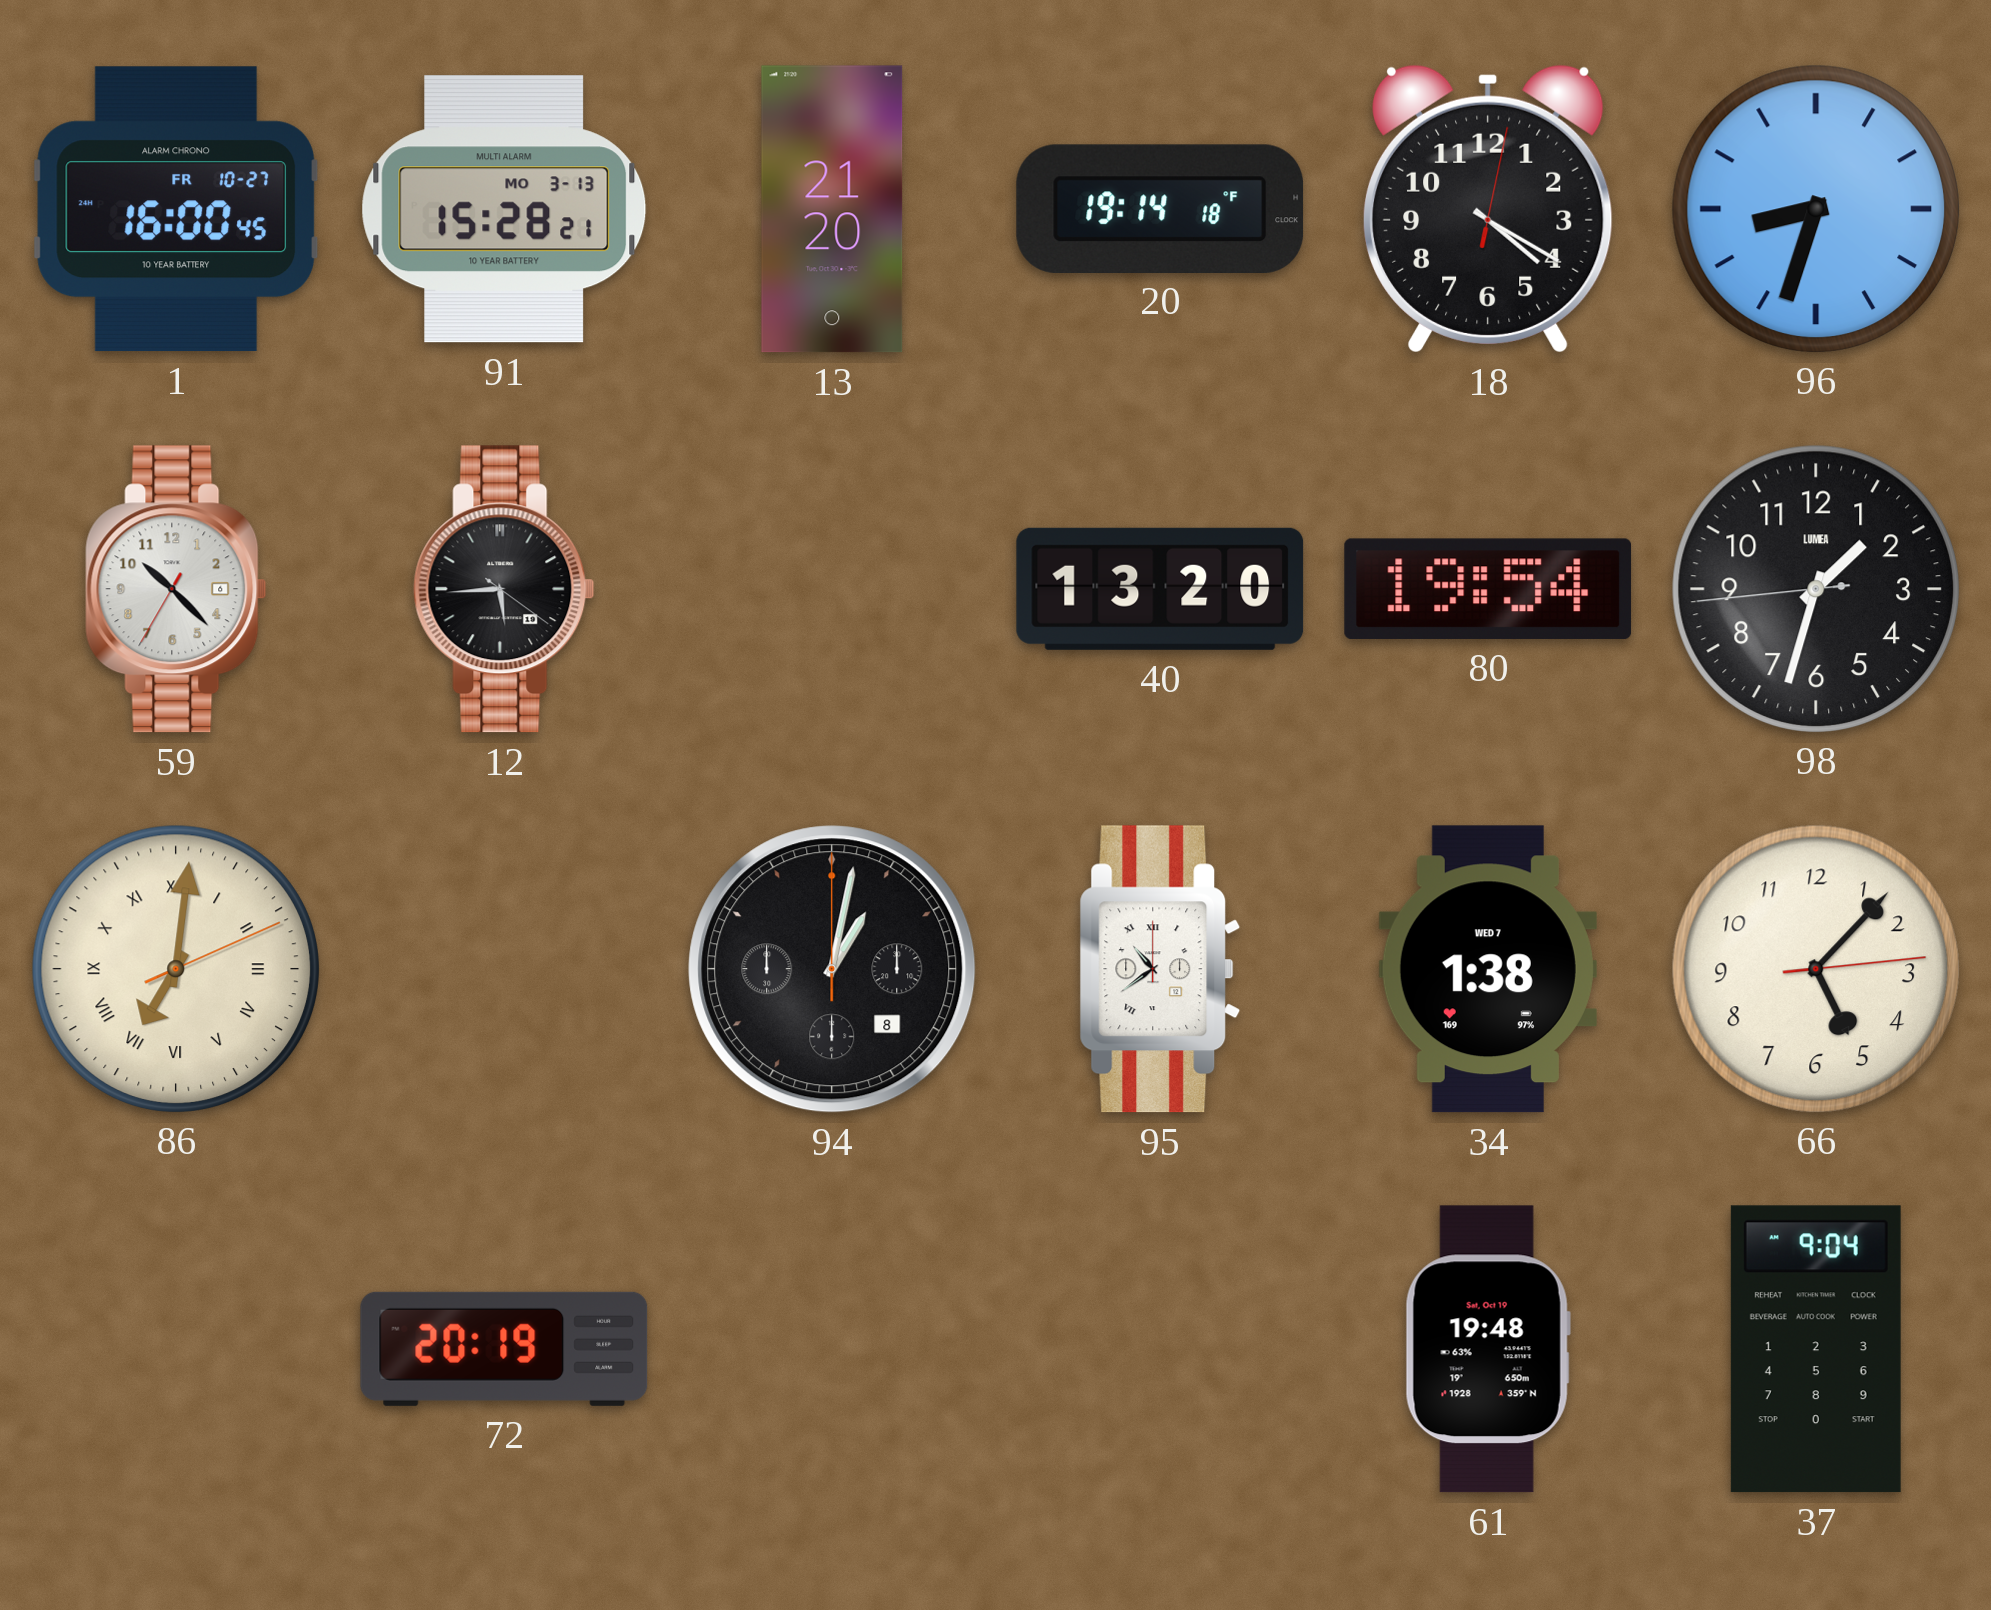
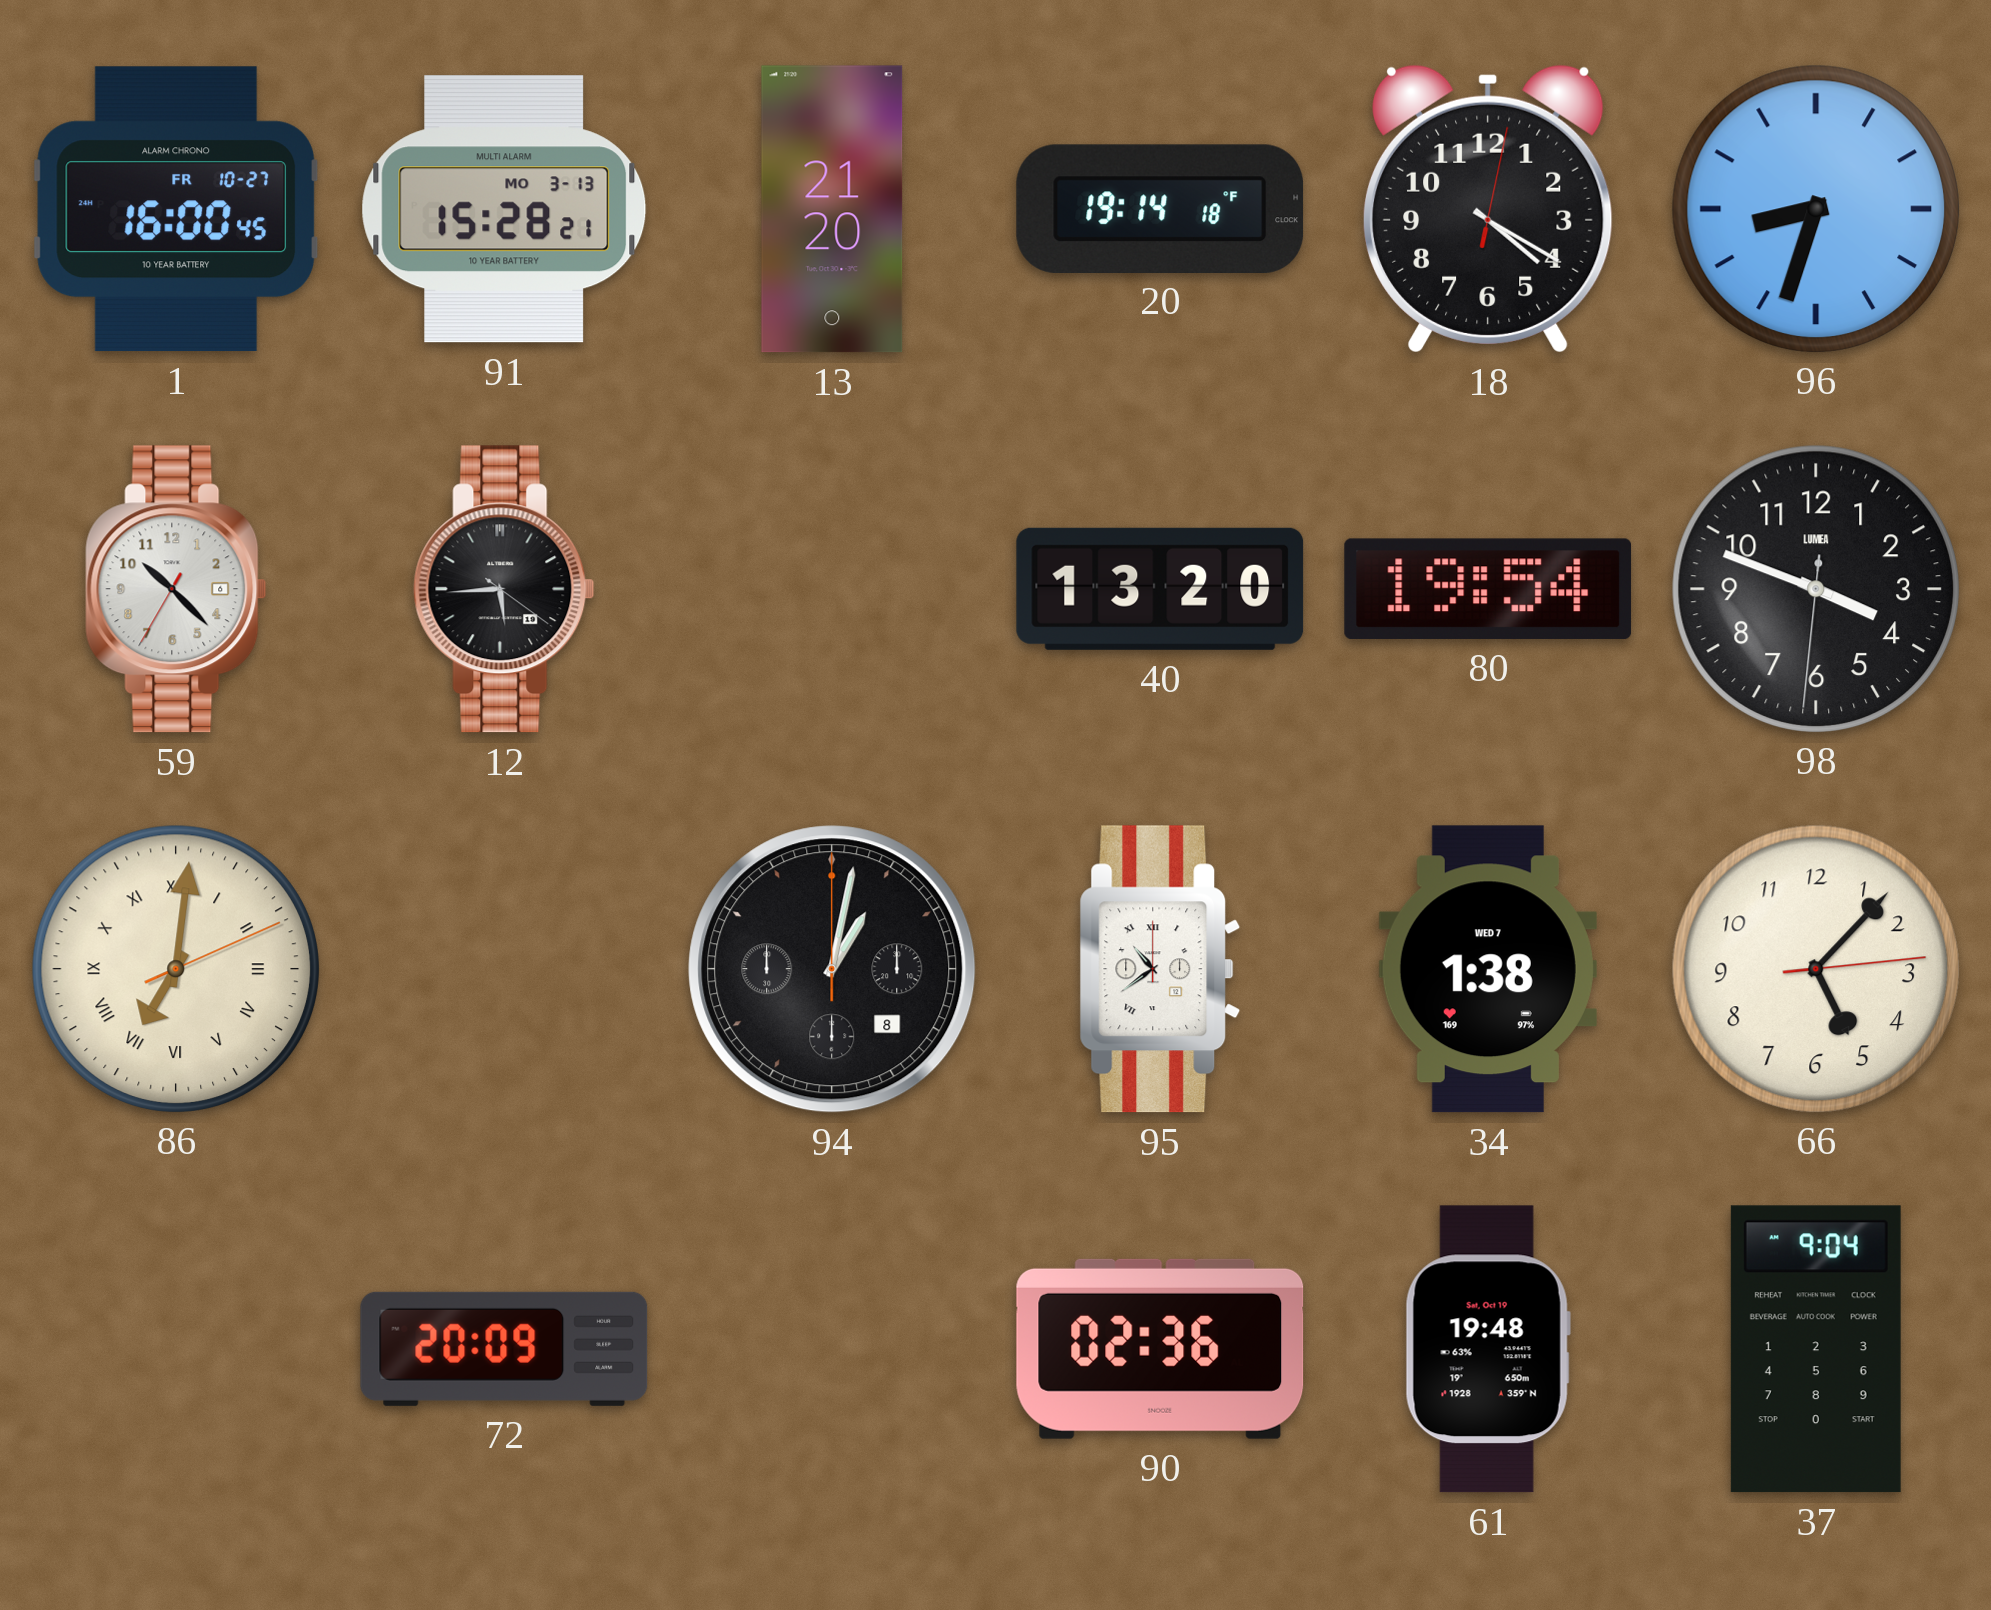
98: 1:32 -> 3:48 (1815, 588)
72: 20:19 -> 20:09 (504, 1349)
90: none -> 02:36 (1160, 1349)
